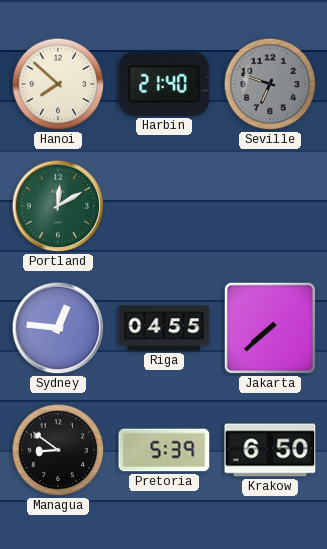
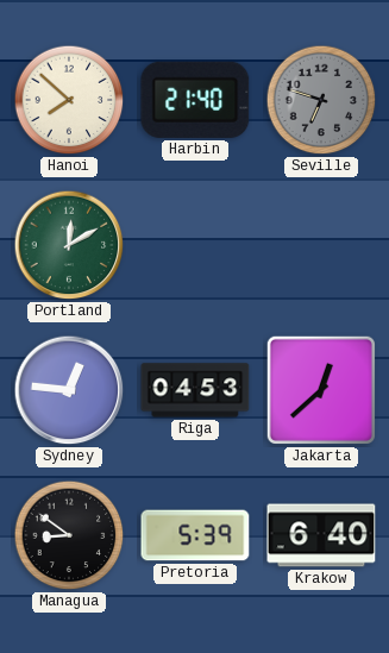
Riga: 04:55 -> 04:53 (195, 390)
Jakarta: 7:38 -> 12:38 (321, 390)
Krakow: 6:50 -> 6:40 (321, 535)
